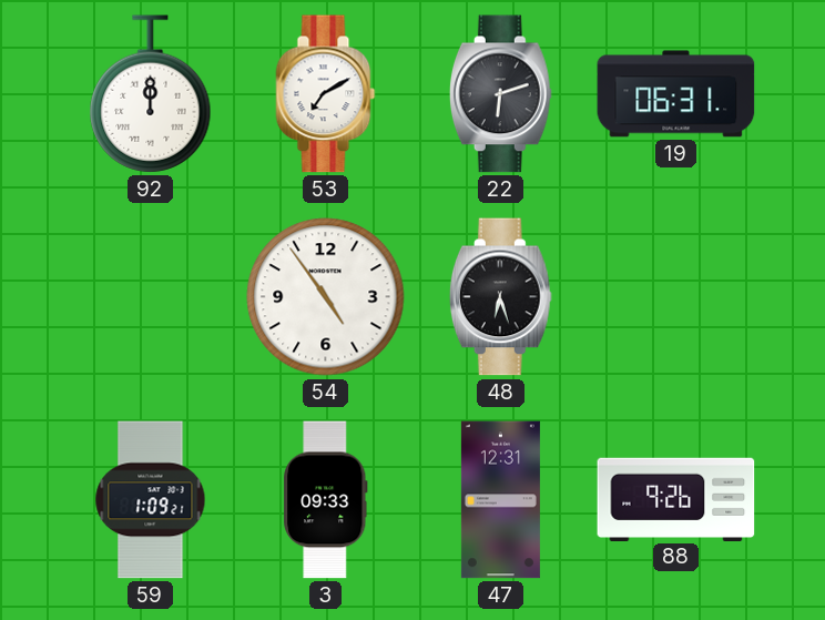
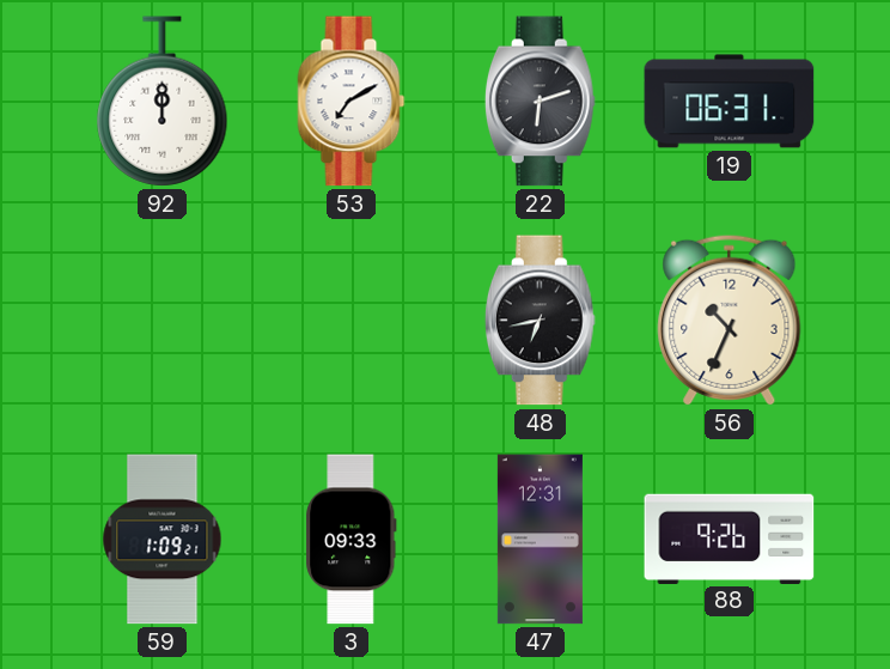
54: 4:54 -> none (326, 297)
48: 6:27 -> 6:43 (540, 321)
56: none -> 10:34 (730, 320)
